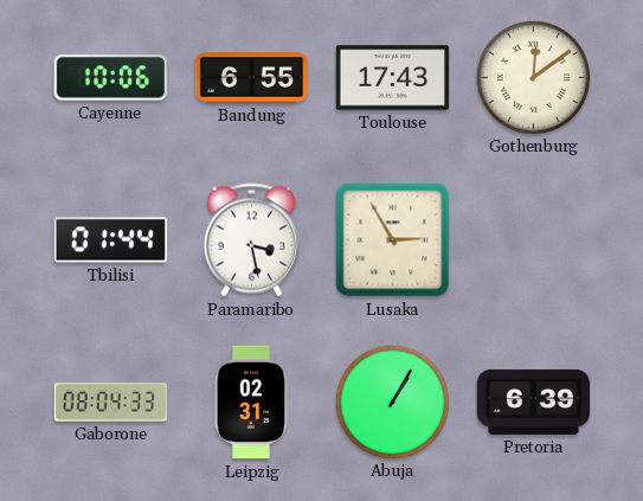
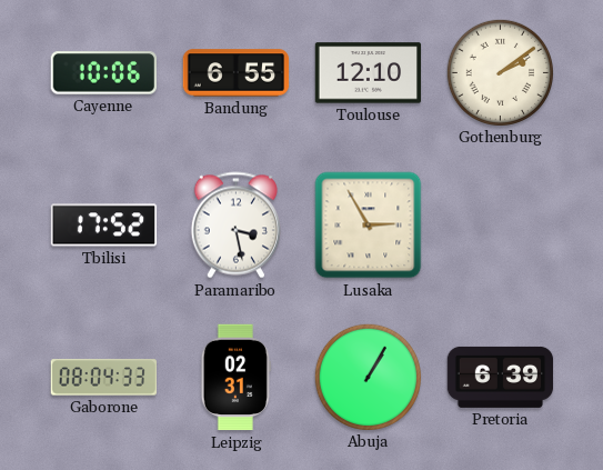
Toulouse: 17:43 -> 12:10 (369, 73)
Gothenburg: 12:09 -> 2:09 (500, 72)
Tbilisi: 01:44 -> 17:52 (104, 226)
